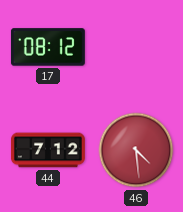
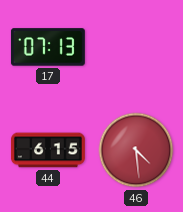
17: 08:12 -> 07:13 (48, 47)
44: 7:12 -> 6:15 (48, 150)
